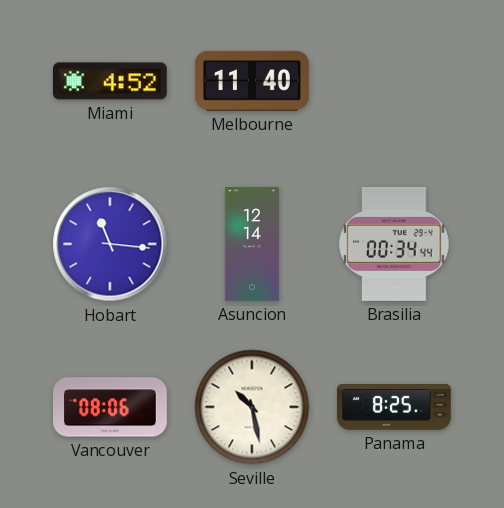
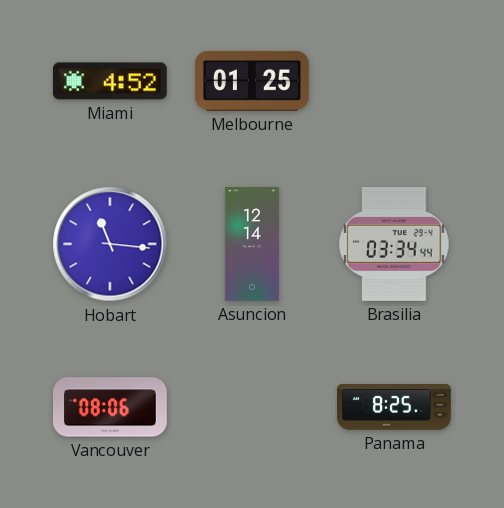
Melbourne: 11:40 -> 01:25 (253, 81)
Brasilia: 00:34 -> 03:34 (394, 244)
Seville: 10:28 -> none (252, 407)
